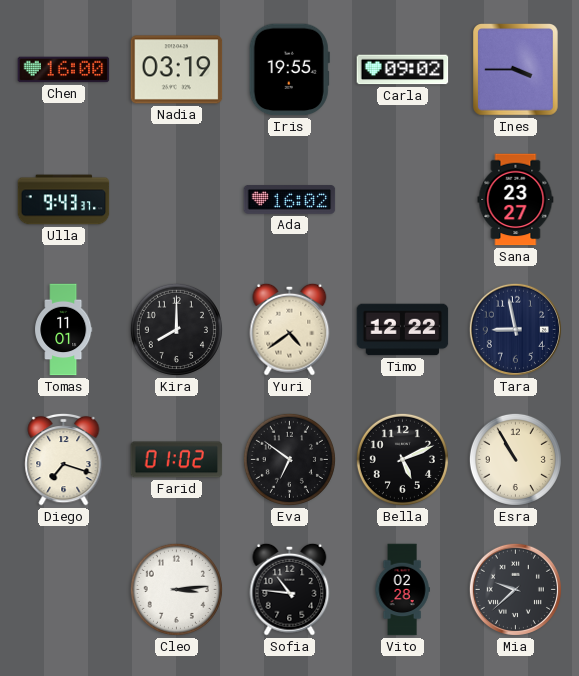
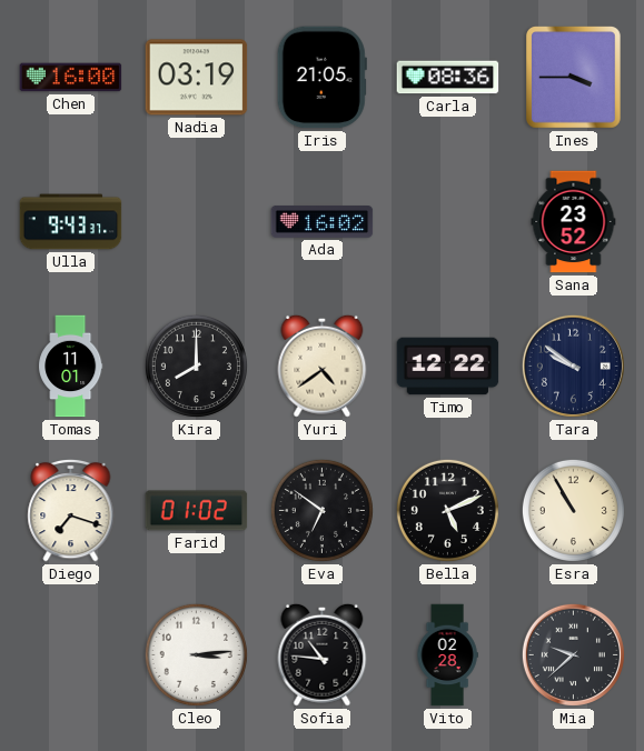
Iris: 19:55 -> 21:05 (321, 78)
Carla: 09:02 -> 08:36 (448, 78)
Sana: 23:27 -> 23:52 (574, 222)
Tara: 8:58 -> 9:51 (573, 366)
